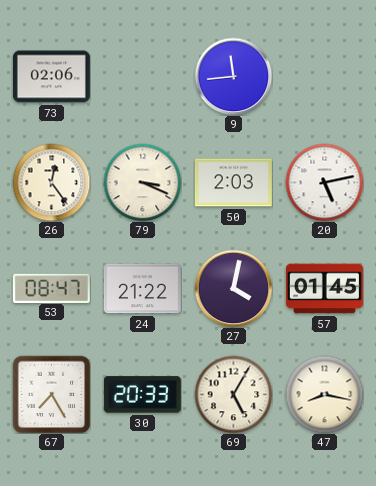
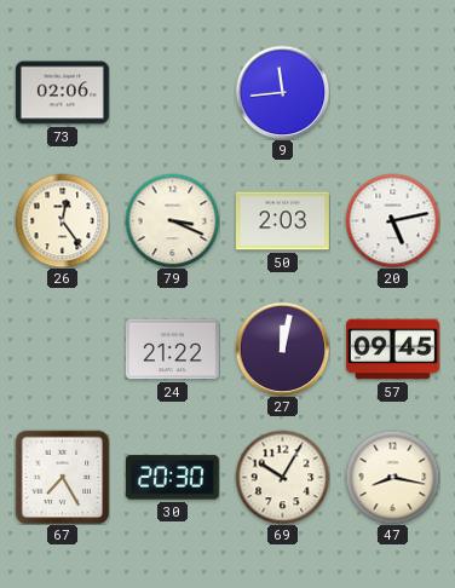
53: 08:47 -> none (51, 288)
27: 4:02 -> 12:02 (282, 348)
57: 01:45 -> 09:45 (392, 350)
30: 20:33 -> 20:30 (172, 478)
69: 5:05 -> 10:05 (282, 477)
